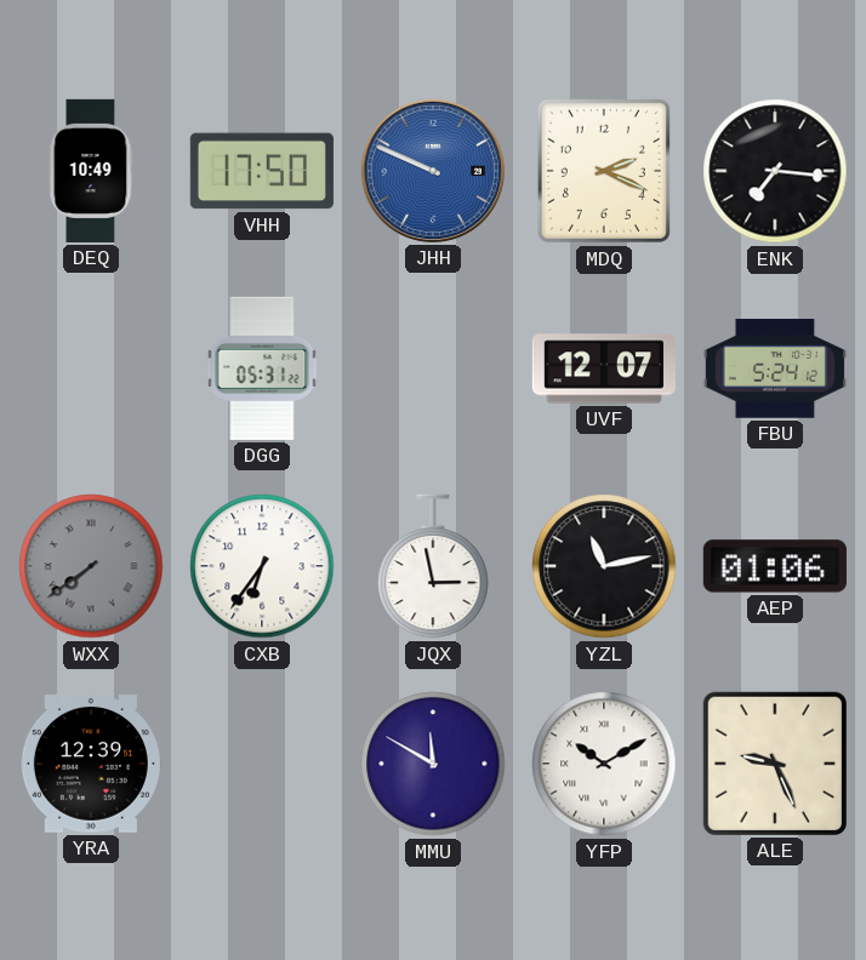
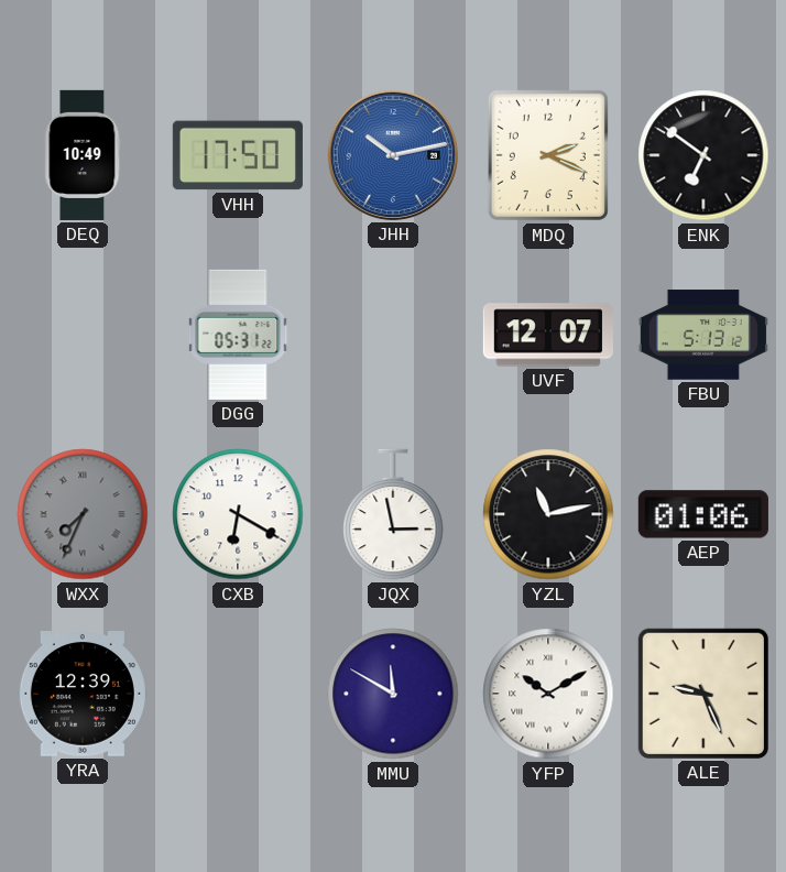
JHH: 9:49 -> 10:13 (393, 155)
ENK: 7:16 -> 6:51 (703, 155)
FBU: 5:24 -> 5:13 (703, 335)
WXX: 7:39 -> 7:34 (83, 514)
CXB: 6:36 -> 6:20 (238, 514)
